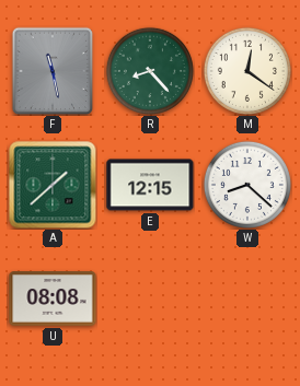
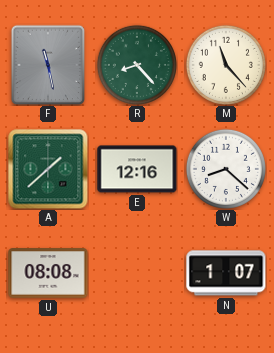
M: 12:21 -> 11:23 (226, 65)
E: 12:15 -> 12:16 (137, 169)
N: none -> 1:07 (226, 273)
